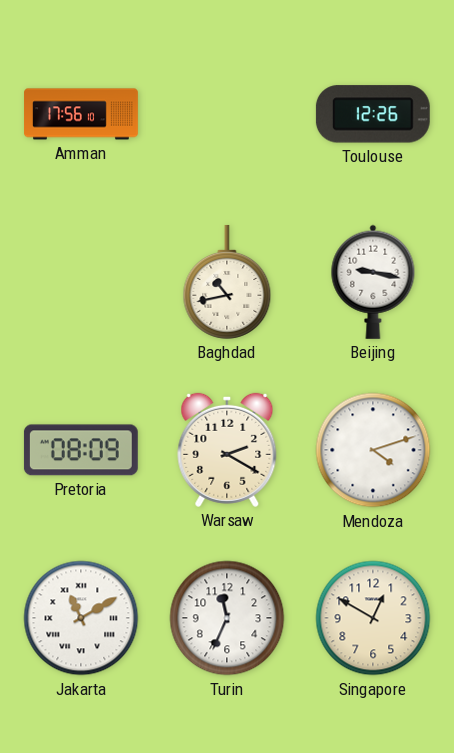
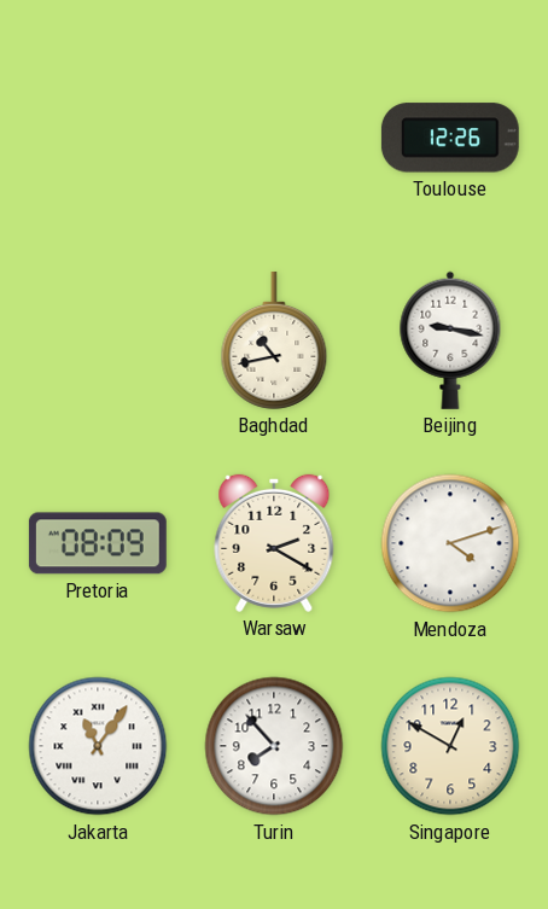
Amman: 17:56 -> none (81, 114)
Jakarta: 11:10 -> 11:06 (98, 746)
Turin: 11:34 -> 7:53 (274, 746)
